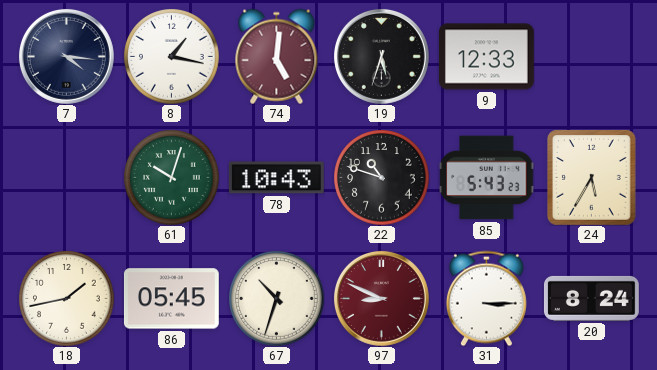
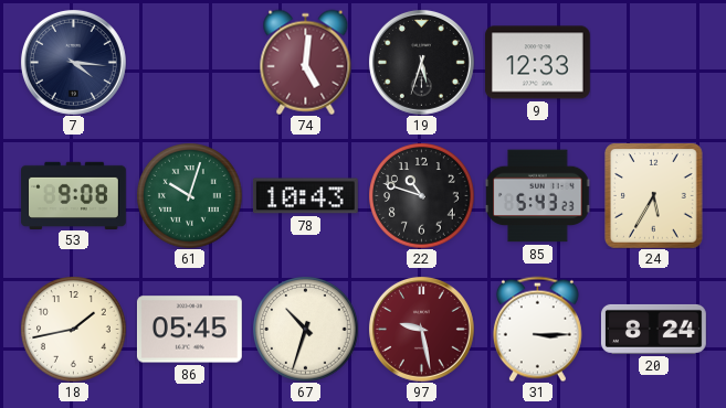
8: 1:17 -> none (171, 56)
53: none -> 9:08 (74, 195)
97: 8:49 -> 9:28 (421, 329)
